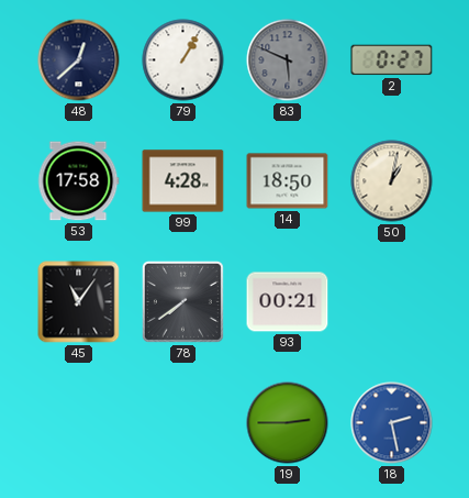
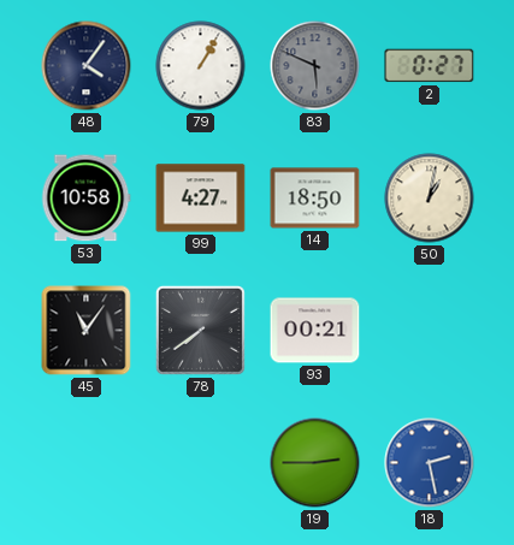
48: 12:38 -> 4:06 (87, 66)
53: 17:58 -> 10:58 (85, 199)
99: 4:28 -> 4:27 (201, 199)
